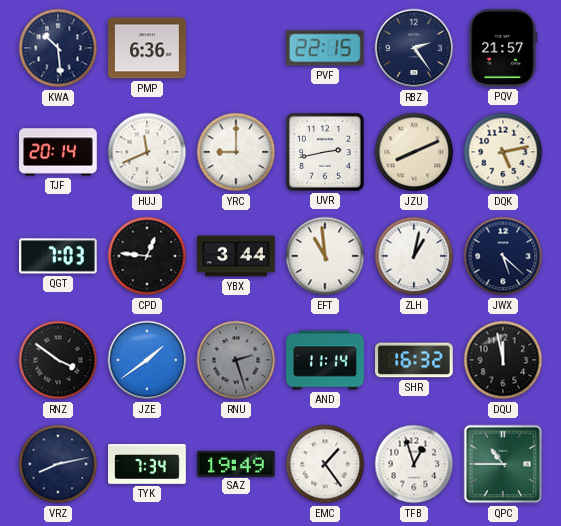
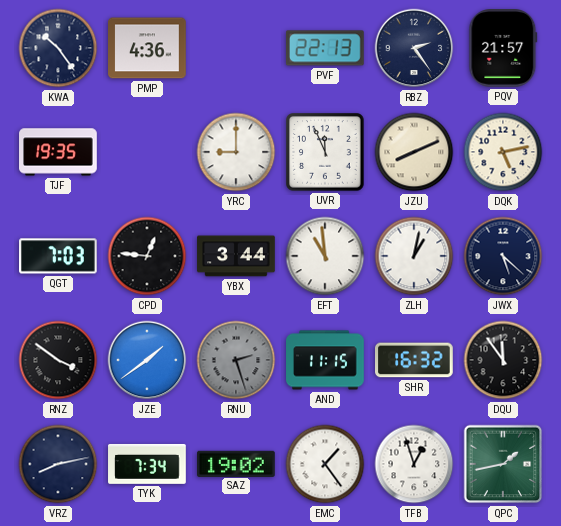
KWA: 10:29 -> 10:24 (58, 48)
PMP: 6:36 -> 4:36 (147, 48)
PVF: 22:15 -> 22:13 (325, 48)
TJF: 20:14 -> 19:35 (58, 152)
HUJ: 11:41 -> none (147, 152)
UVR: 2:43 -> 11:56 (326, 153)
AND: 11:14 -> 11:15 (325, 360)
DQU: 11:58 -> 11:54 (503, 360)
SAZ: 19:49 -> 19:02 (237, 463)
QPC: 10:45 -> 1:43 (503, 464)
